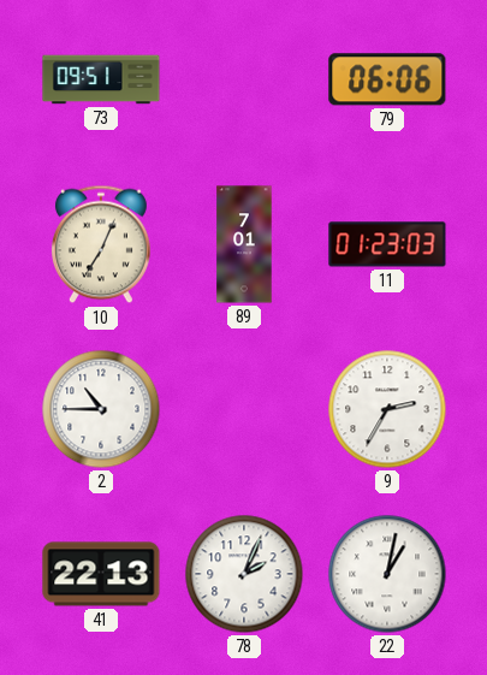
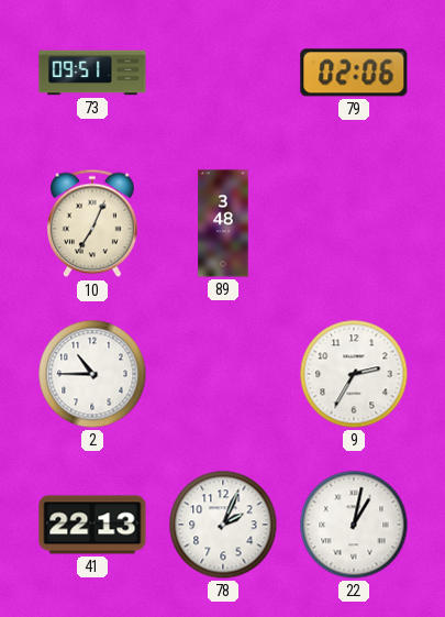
79: 06:06 -> 02:06 (354, 73)
89: 7:01 -> 3:48 (223, 223)
11: 01:23 -> none (387, 244)
